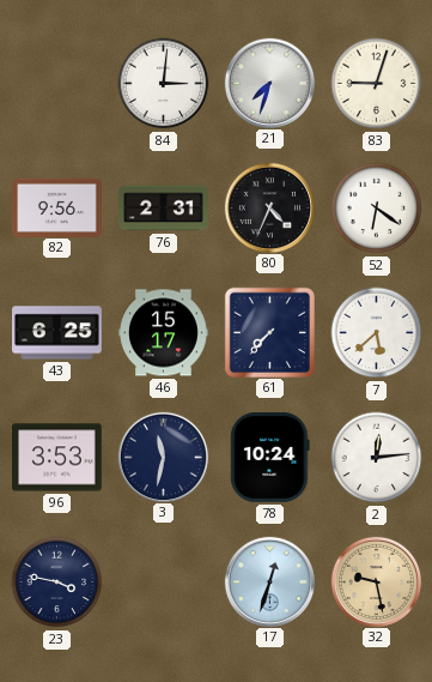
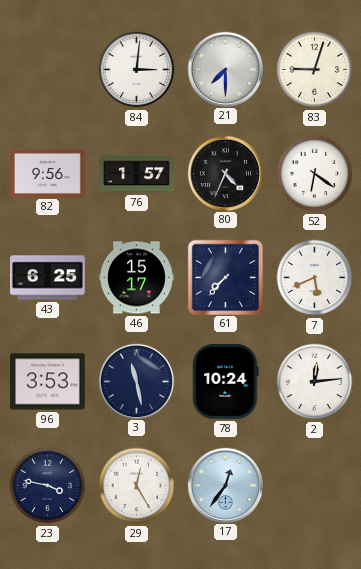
21: 7:33 -> 7:30 (225, 69)
76: 2:31 -> 1:57 (137, 174)
7: 5:38 -> 5:41 (315, 278)
3: 11:32 -> 11:28 (136, 381)
29: none -> 12:25 (137, 486)
17: 12:33 -> 12:36 (225, 485)
32: 9:28 -> none (376, 581)
